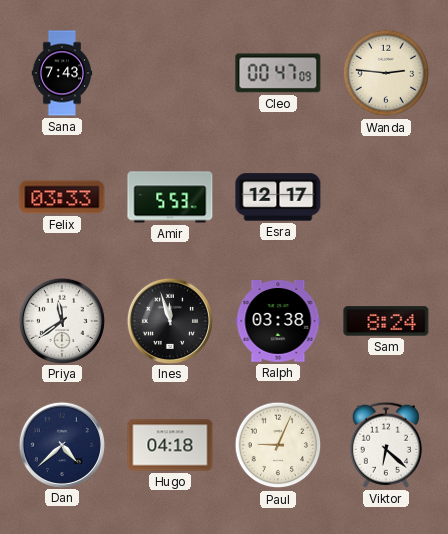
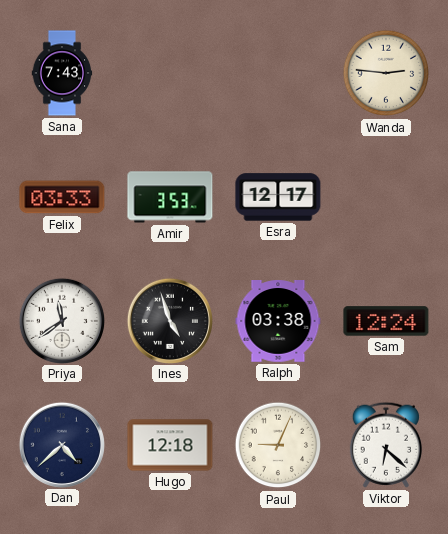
Cleo: 00:47 -> none (278, 73)
Amir: 5:53 -> 3:53 (170, 197)
Ines: 11:57 -> 4:57 (169, 320)
Sam: 8:24 -> 12:24 (386, 321)
Hugo: 04:18 -> 12:18 (170, 445)
